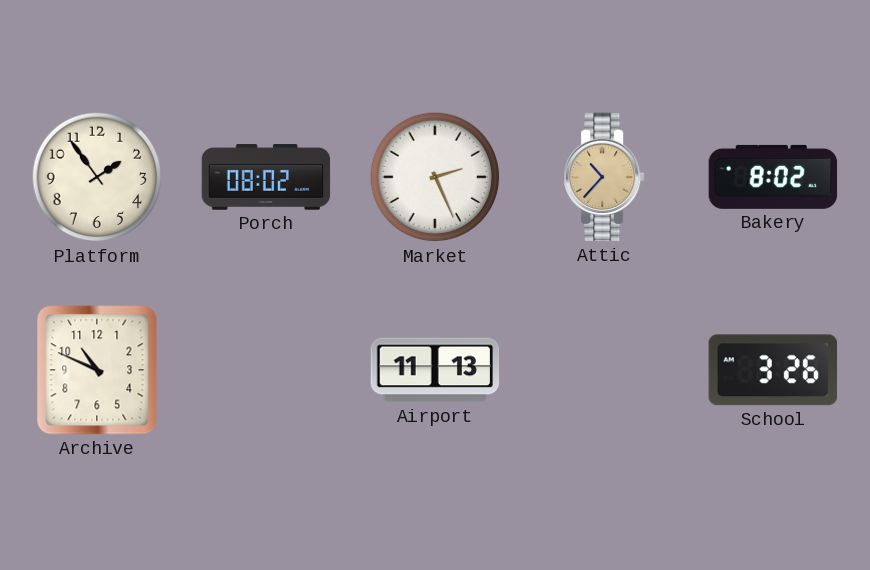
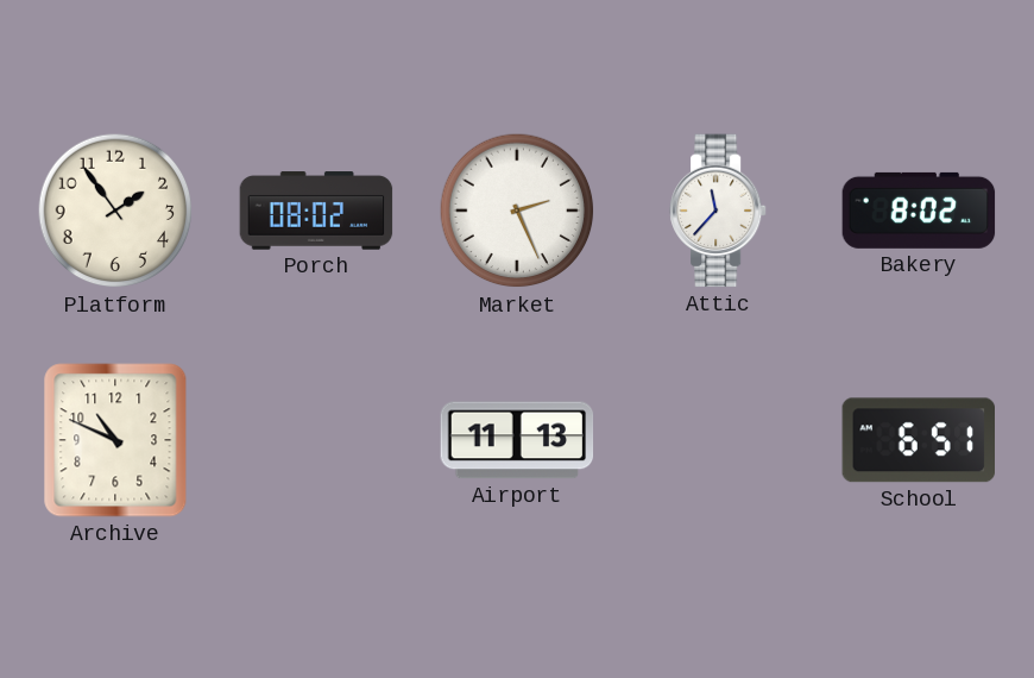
Attic: 10:37 -> 11:37 (719, 211)
Attic dial: champagne -> white (719, 211)
School: 3:26 -> 6:51 (918, 440)
